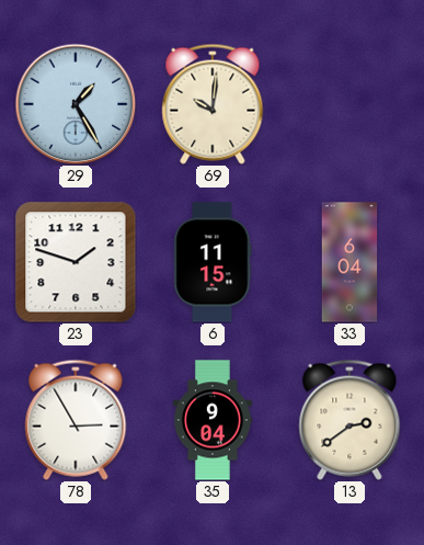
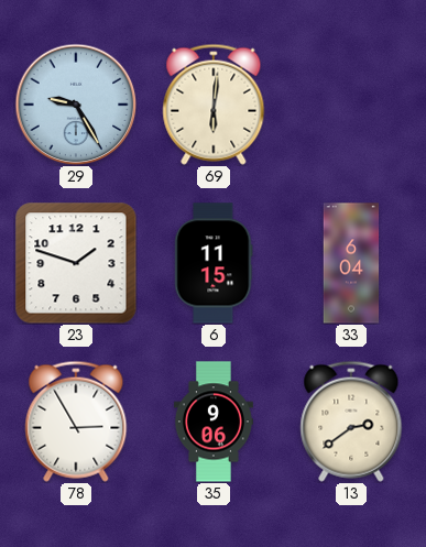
29: 1:25 -> 9:25 (76, 105)
69: 10:01 -> 6:01 (214, 105)
35: 9:04 -> 9:06 (214, 422)
